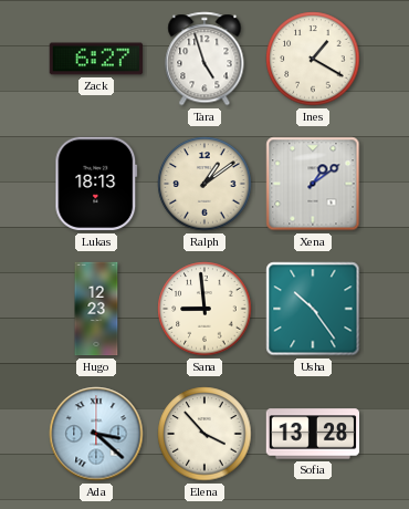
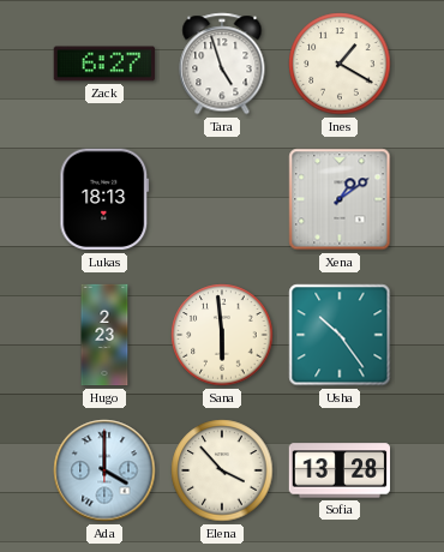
Ralph: 1:09 -> none (204, 184)
Hugo: 12:23 -> 2:23 (104, 335)
Sana: 8:59 -> 5:59 (222, 335)
Ada: 3:22 -> 4:00 (104, 470)
